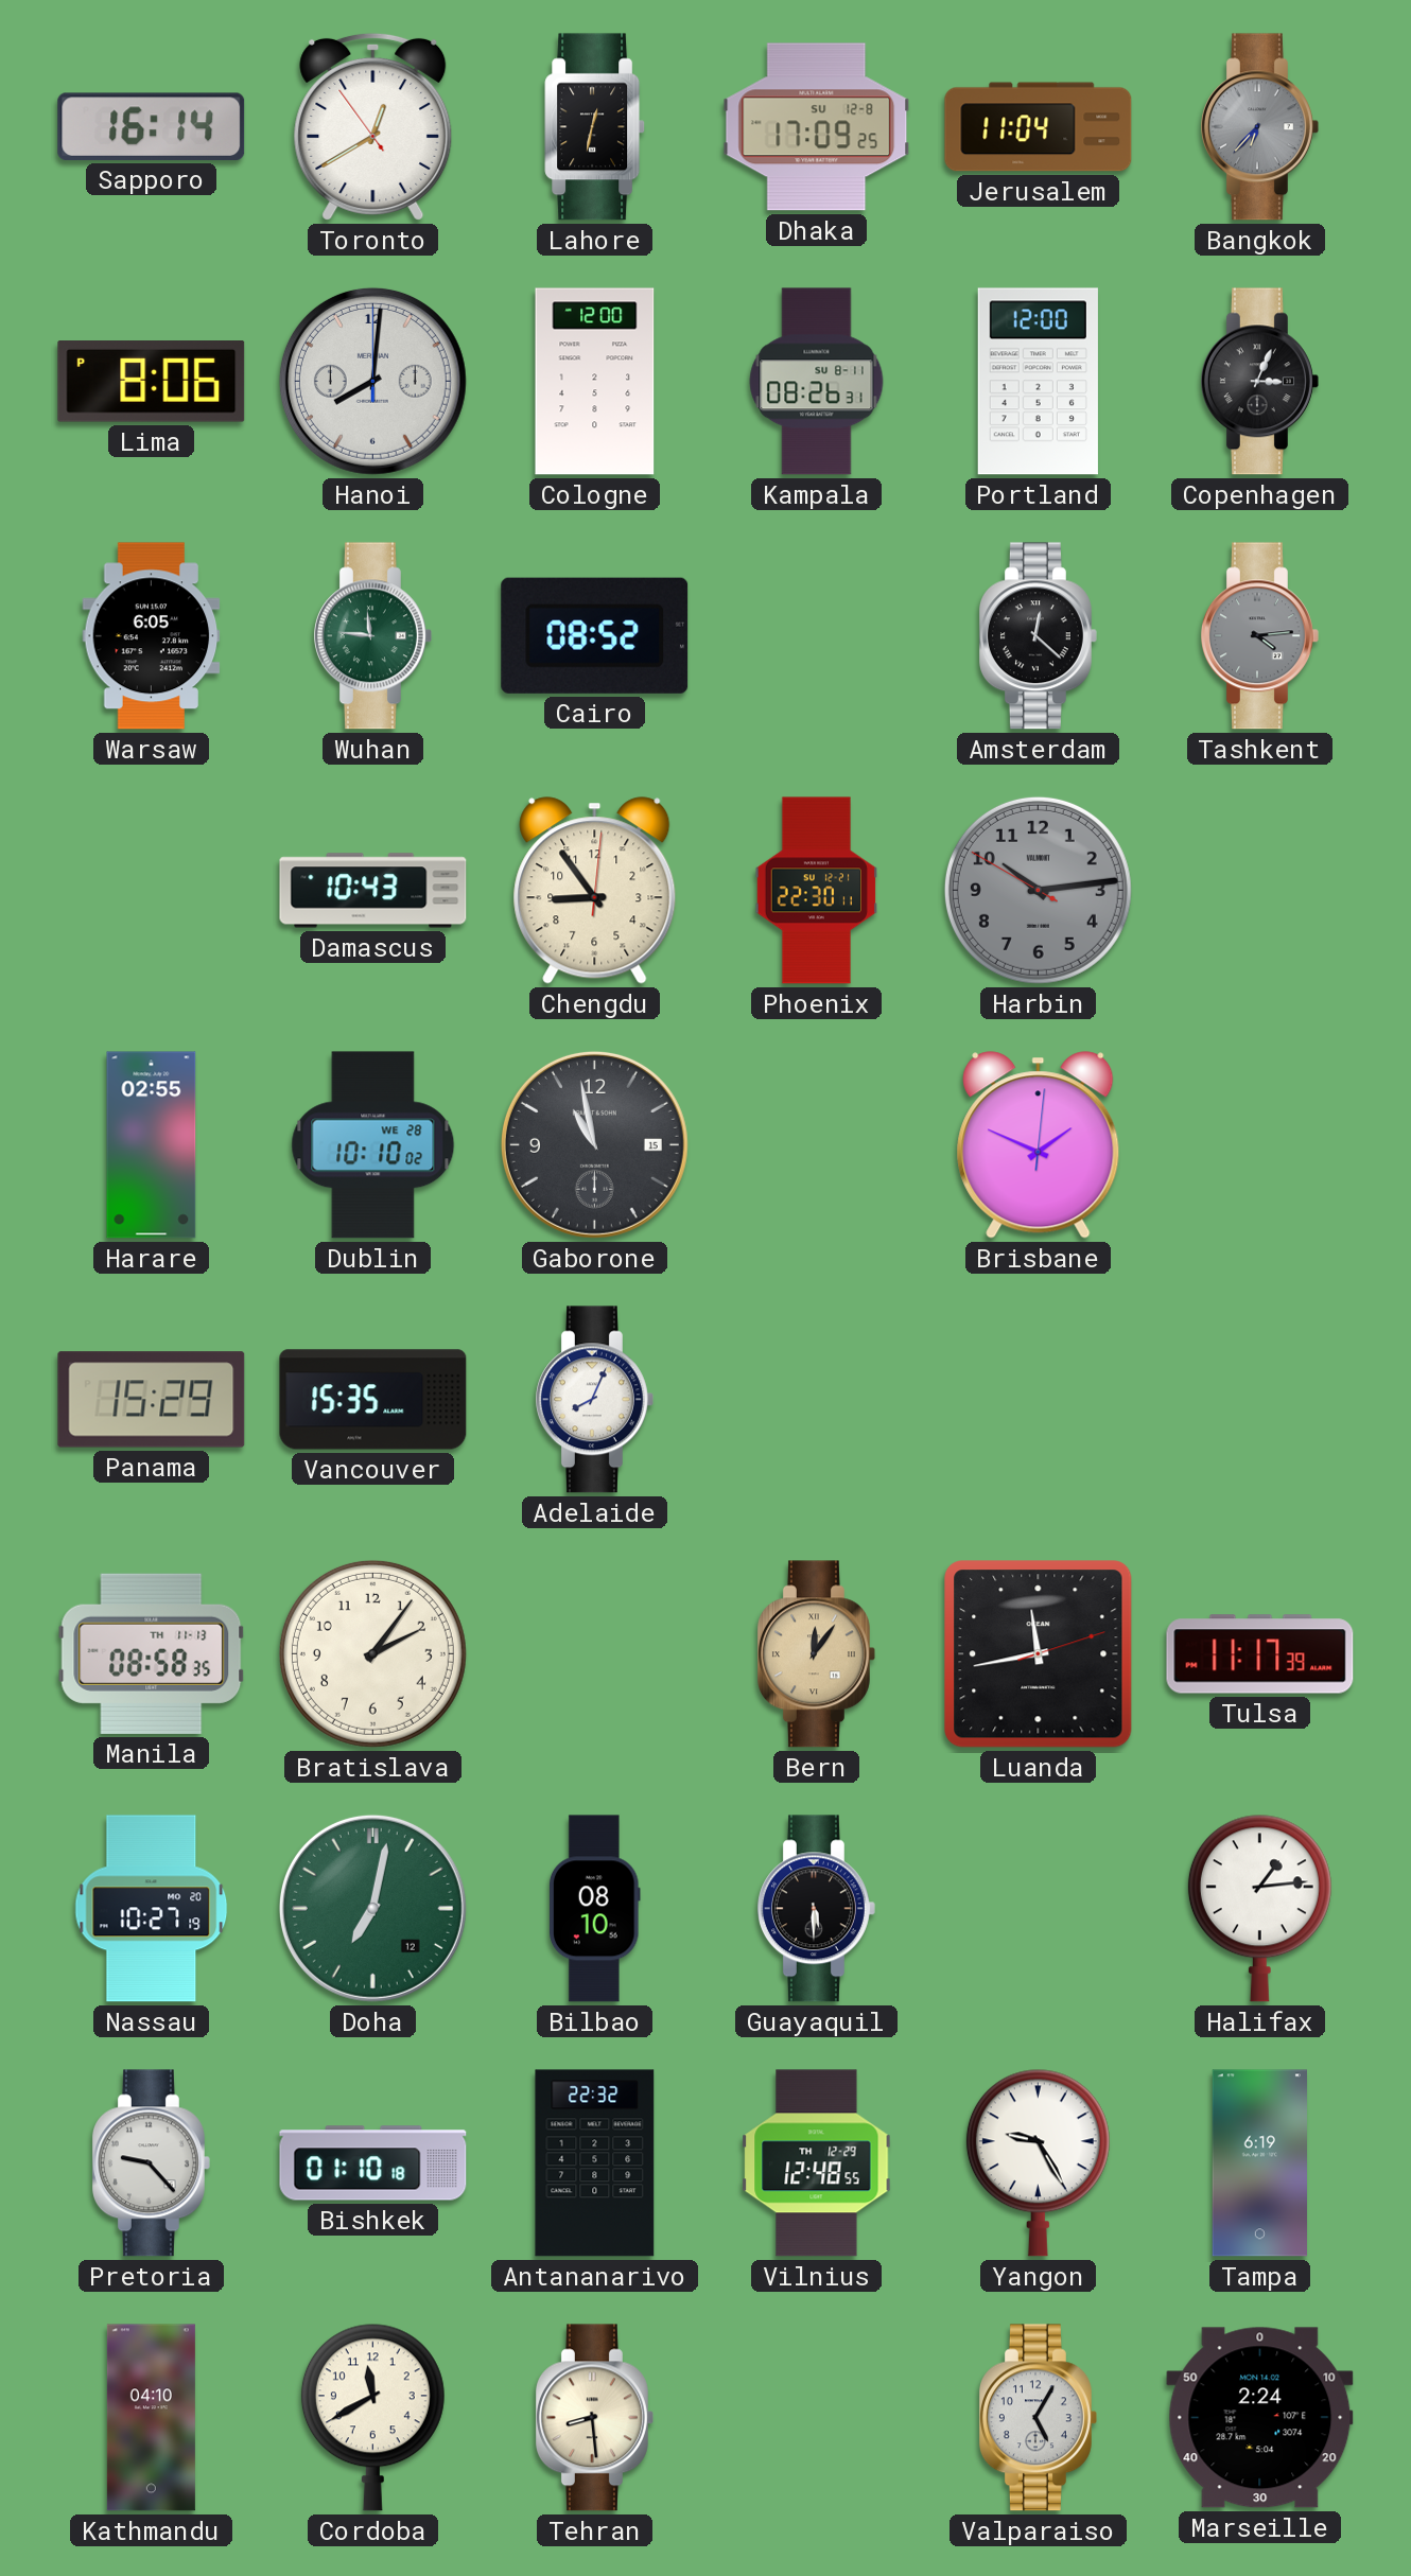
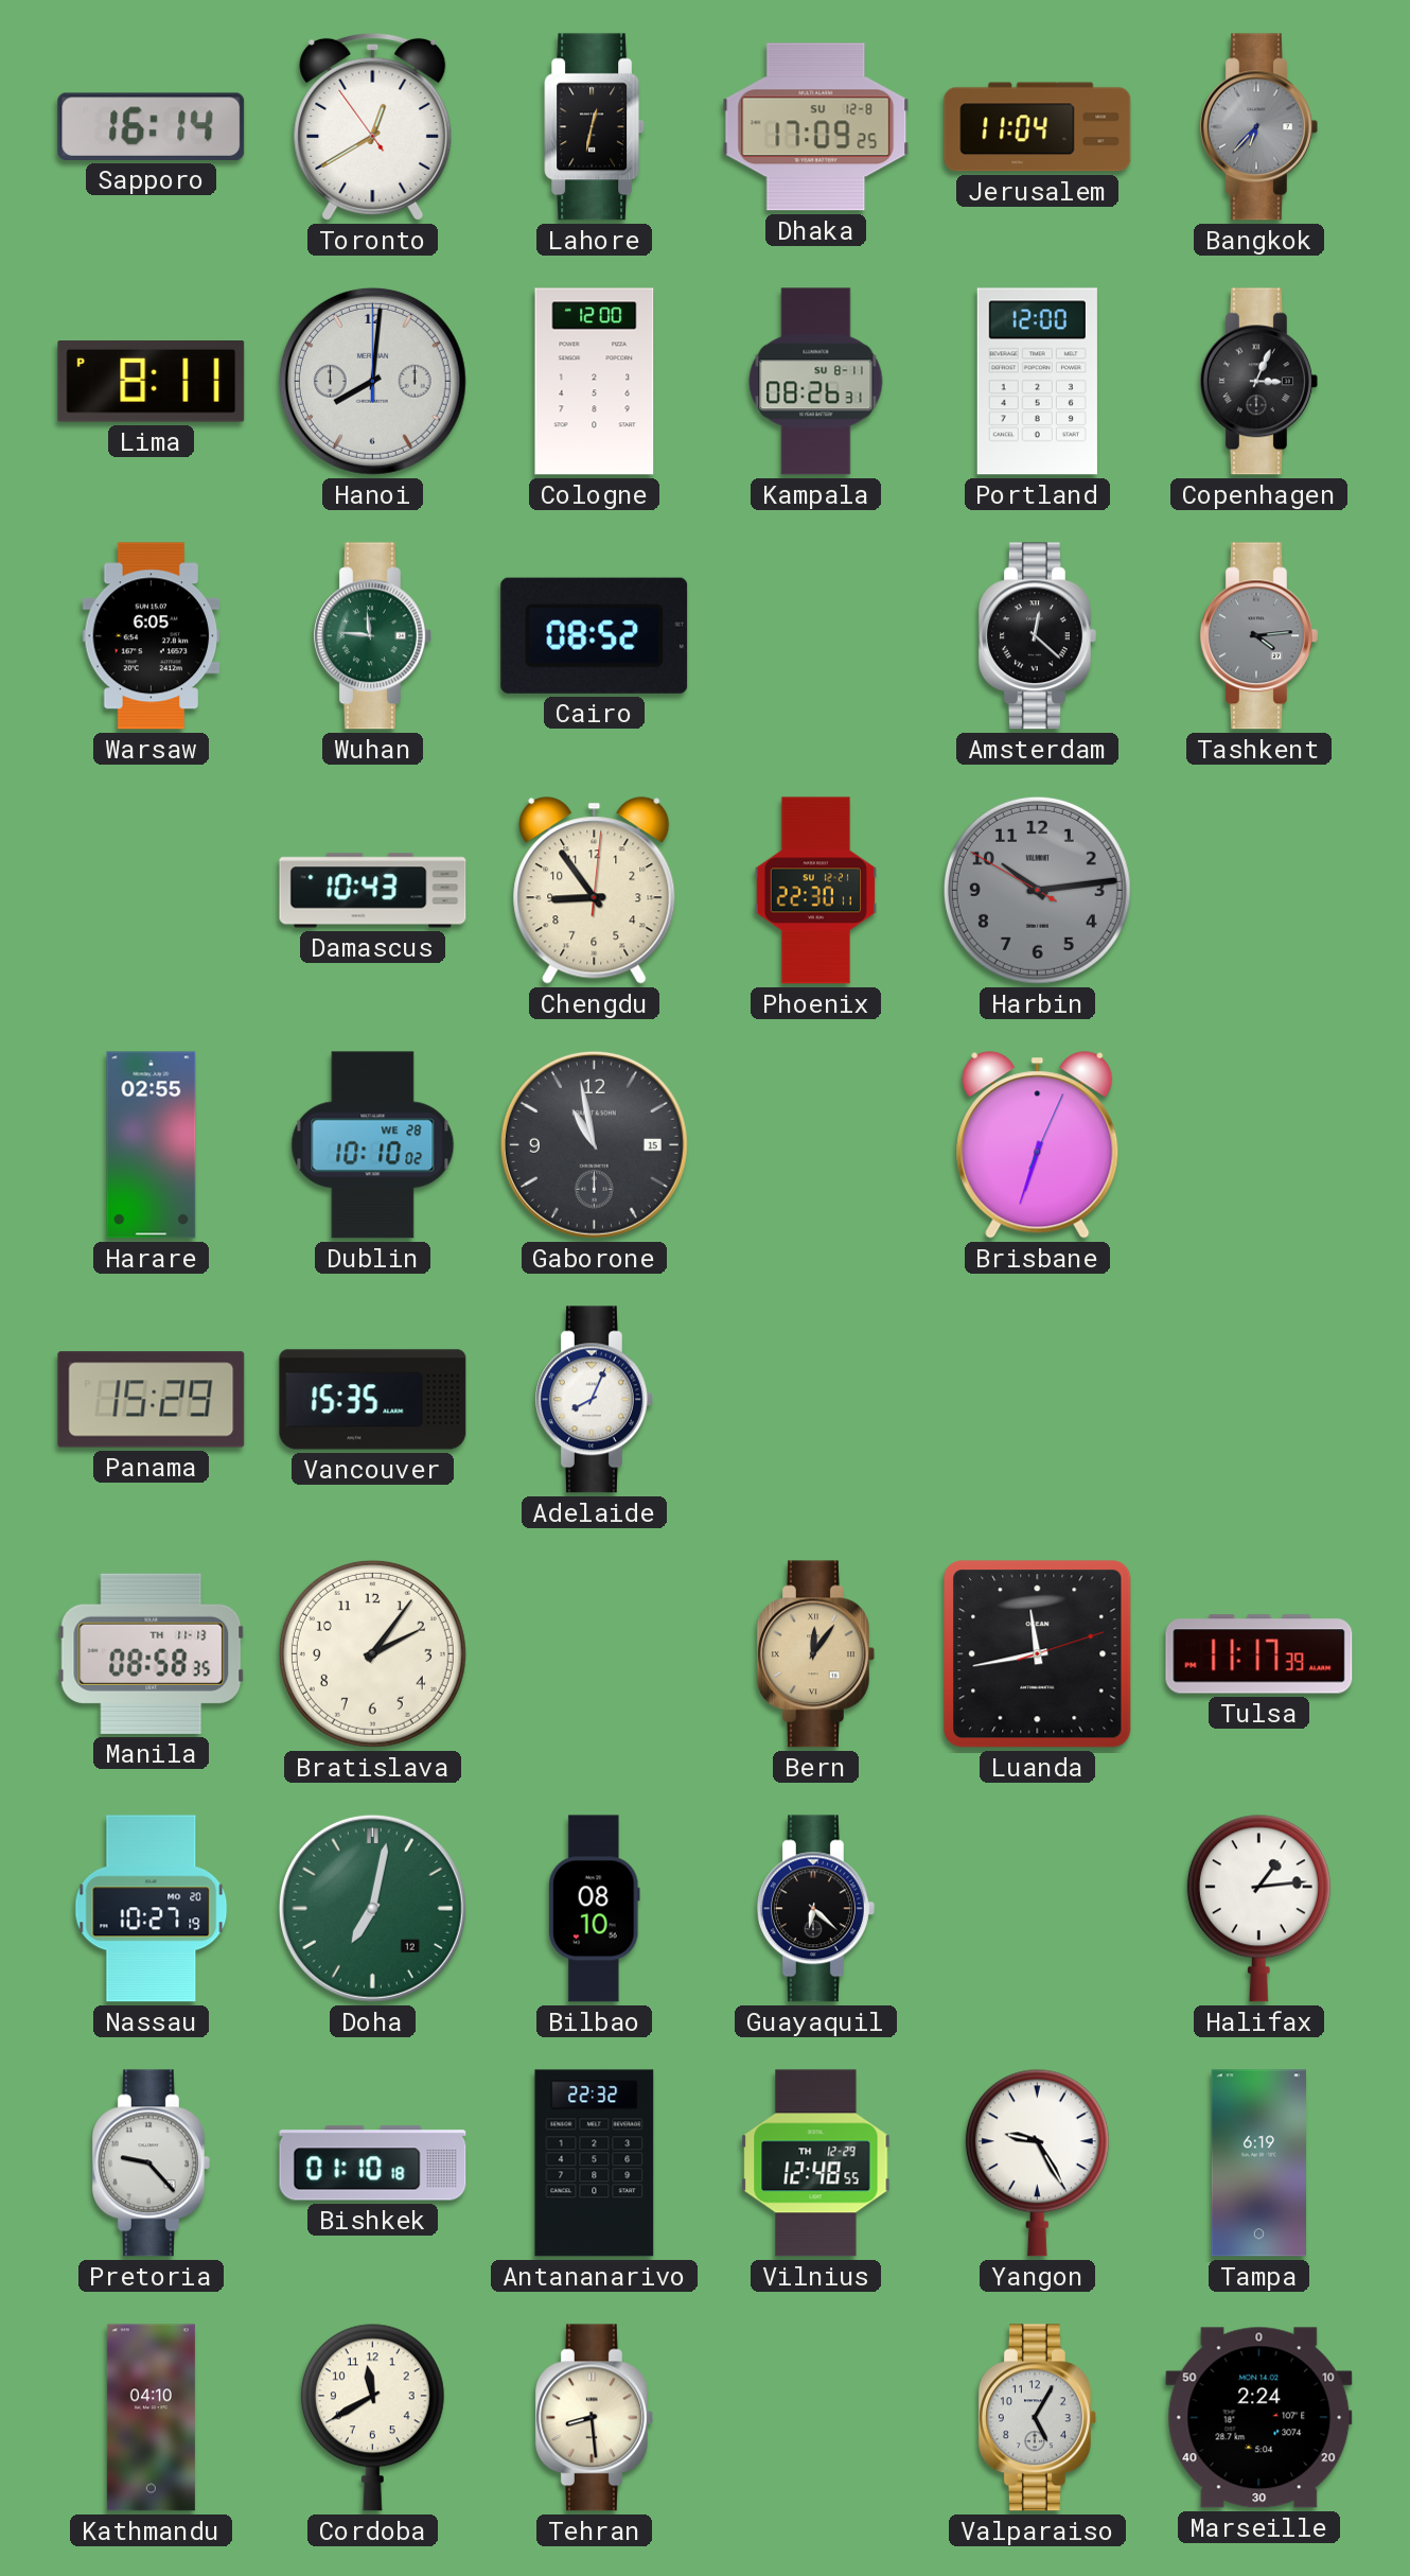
Lima: 8:06 -> 8:11 (152, 382)
Brisbane: 1:49 -> 6:33 (1038, 1145)
Guayaquil: 5:30 -> 6:22 (815, 1909)
